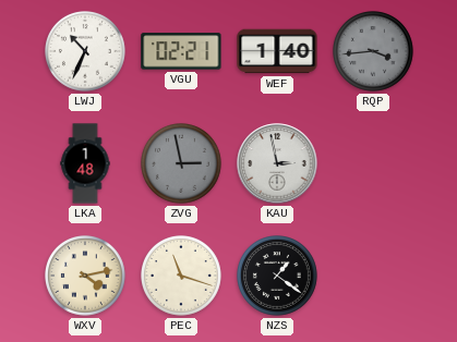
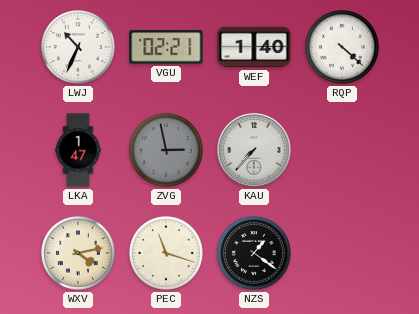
RQP: 3:44 -> 4:22 (343, 48)
RQP dial: grey -> white (343, 48)
LKA: 1:48 -> 1:47 (78, 150)
KAU: 2:58 -> 7:37 (254, 150)
